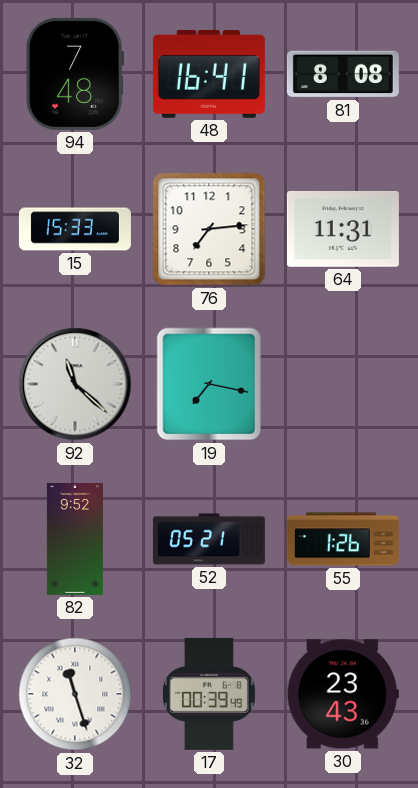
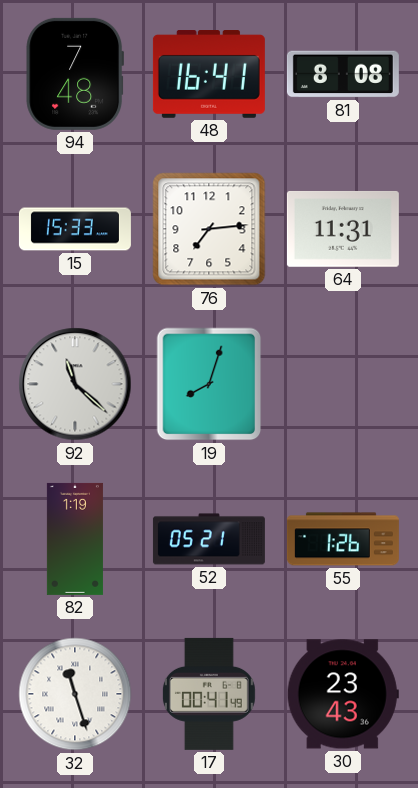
19: 7:17 -> 8:03 (209, 384)
82: 9:52 -> 1:19 (75, 539)
17: 00:39 -> 00:41 (209, 694)
